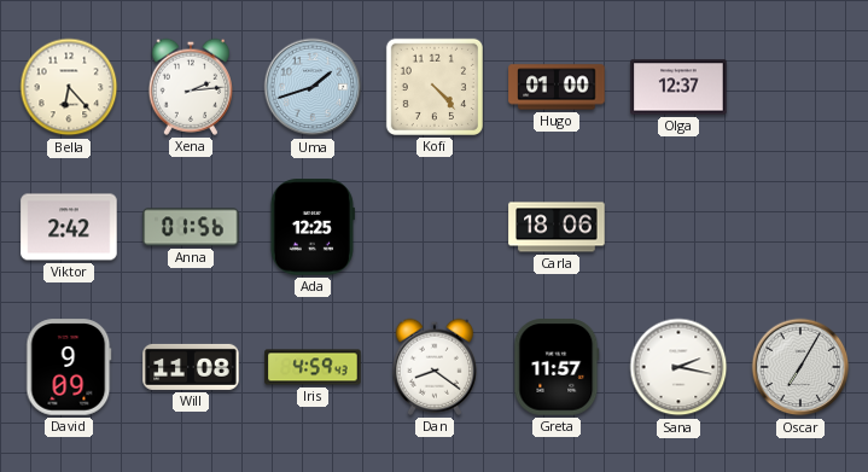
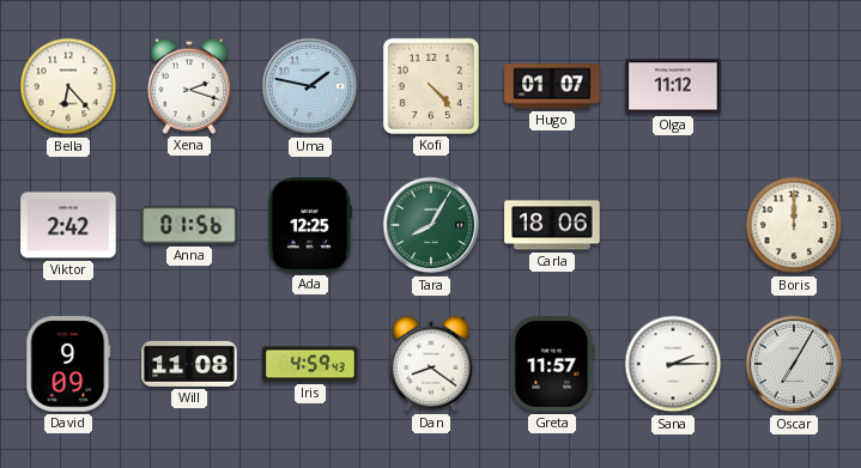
Xena: 2:14 -> 2:18 (188, 86)
Uma: 1:42 -> 1:47 (310, 86)
Hugo: 01:00 -> 01:07 (552, 86)
Olga: 12:37 -> 11:12 (673, 86)
Tara: none -> 8:05 (431, 225)
Boris: none -> 12:00 (794, 225)
Sana: 2:17 -> 2:15 (673, 364)
